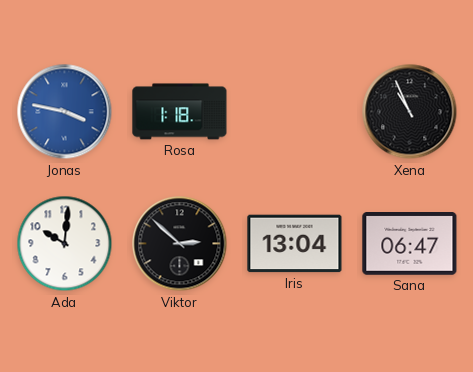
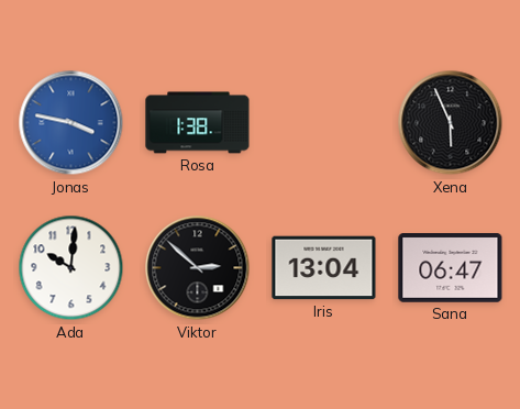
Rosa: 1:18 -> 1:38 (198, 123)
Xena: 10:56 -> 5:56 (451, 123)
